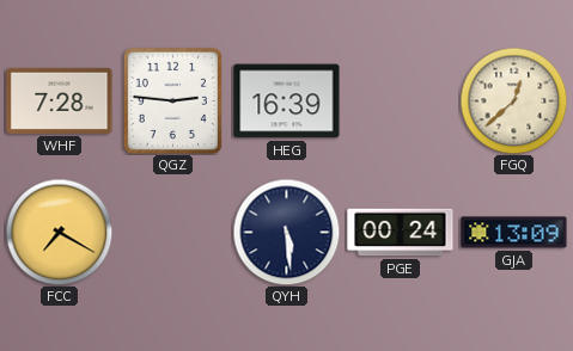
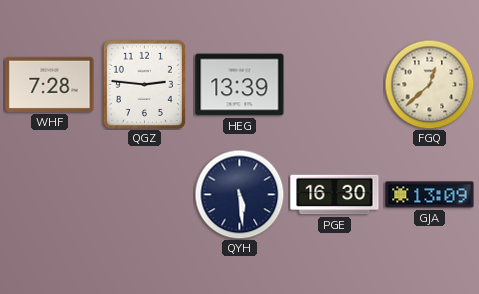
HEG: 16:39 -> 13:39 (240, 85)
FCC: 7:20 -> none (59, 232)
PGE: 00:24 -> 16:30 (335, 195)
